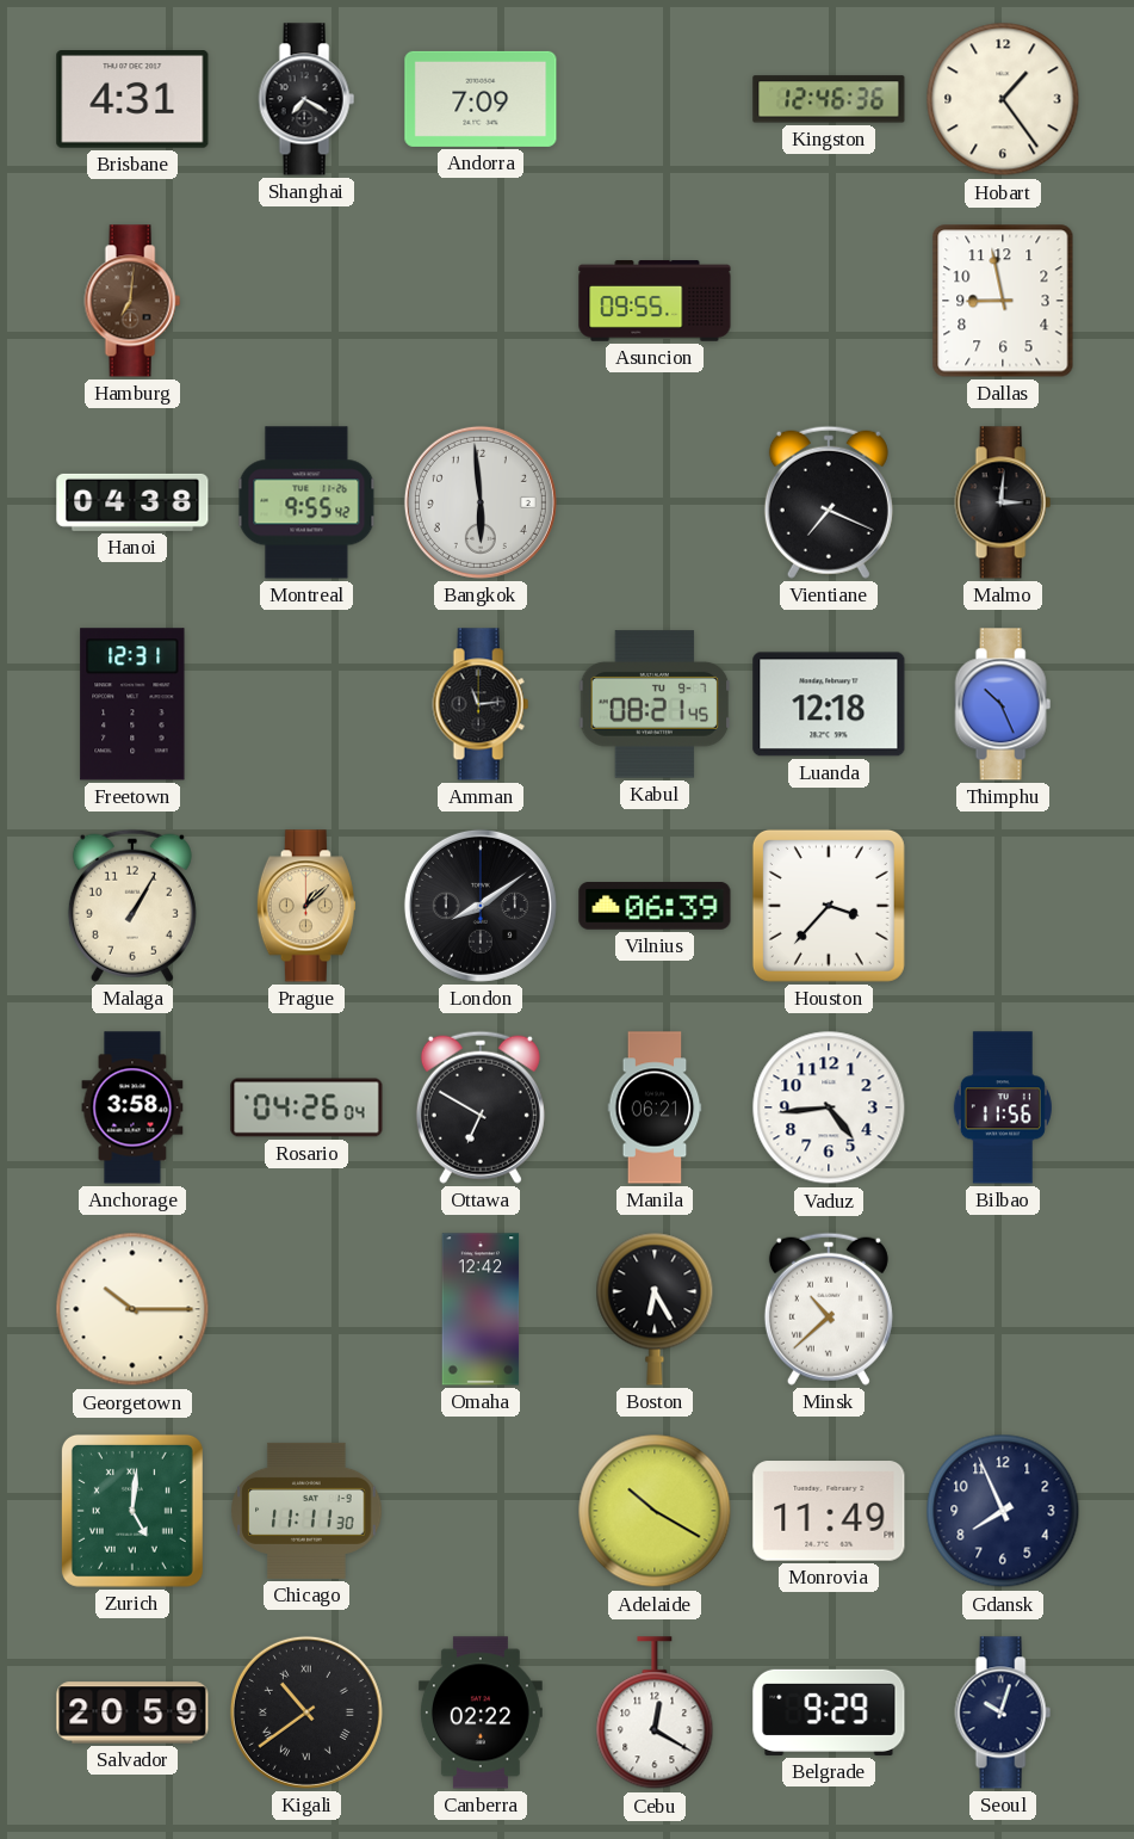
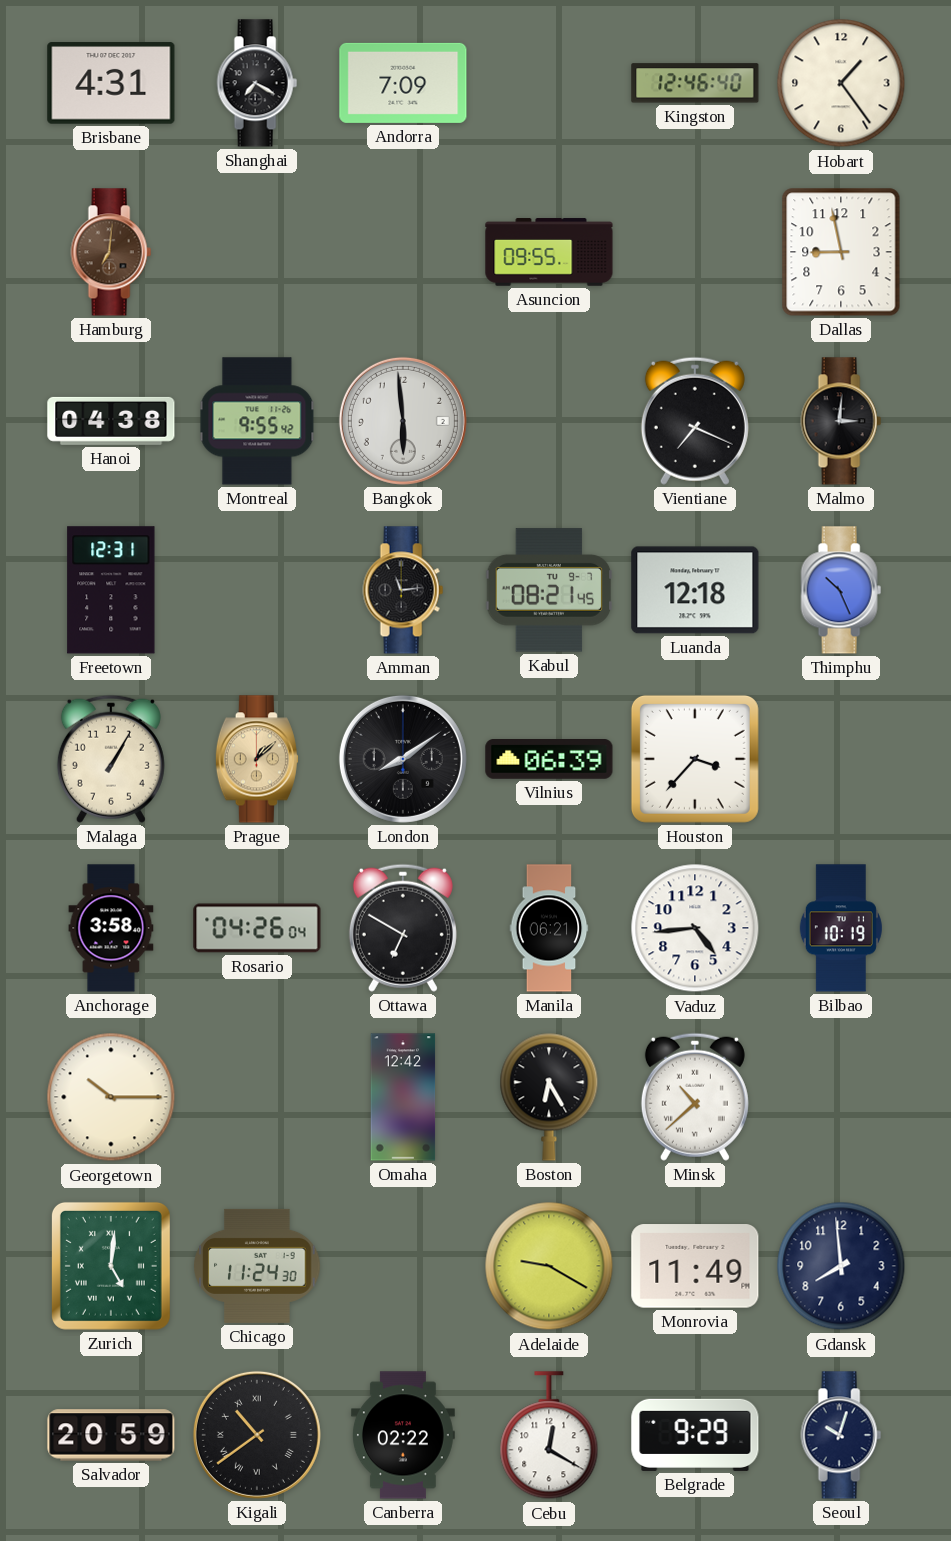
Kingston: 12:46:36 -> 12:46:40 (695, 83)
Bilbao: 11:56 -> 10:19 (841, 928)
Chicago: 11:11 -> 11:24 (257, 1266)
Adelaide: 10:20 -> 9:20 (549, 1266)
Gdansk: 7:56 -> 7:59 (841, 1266)
